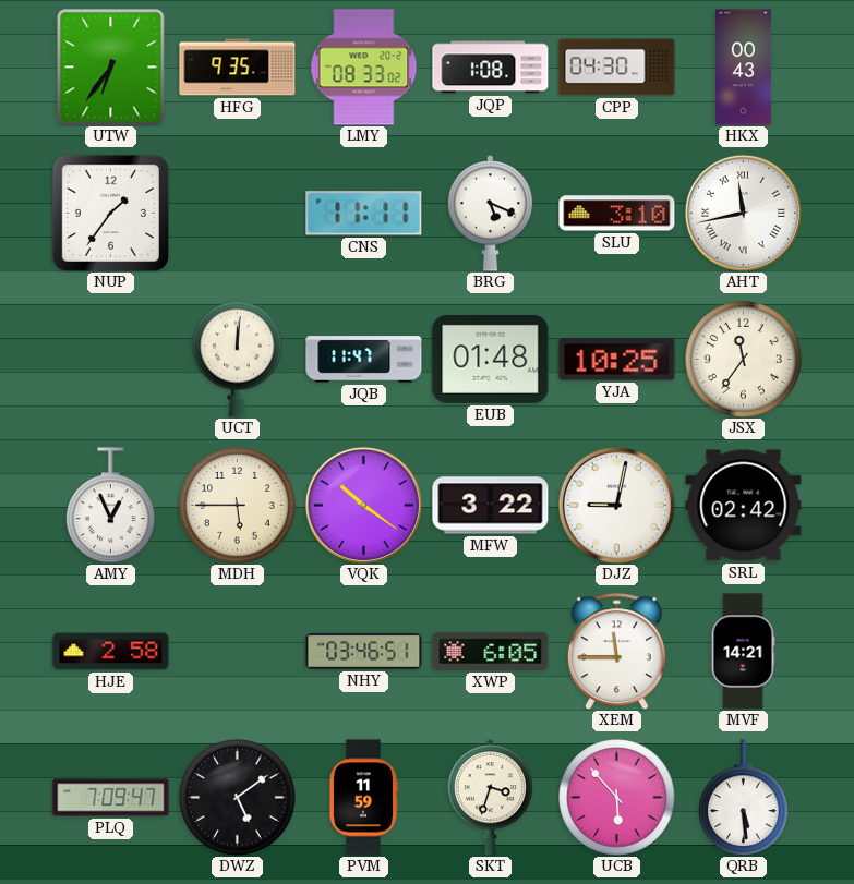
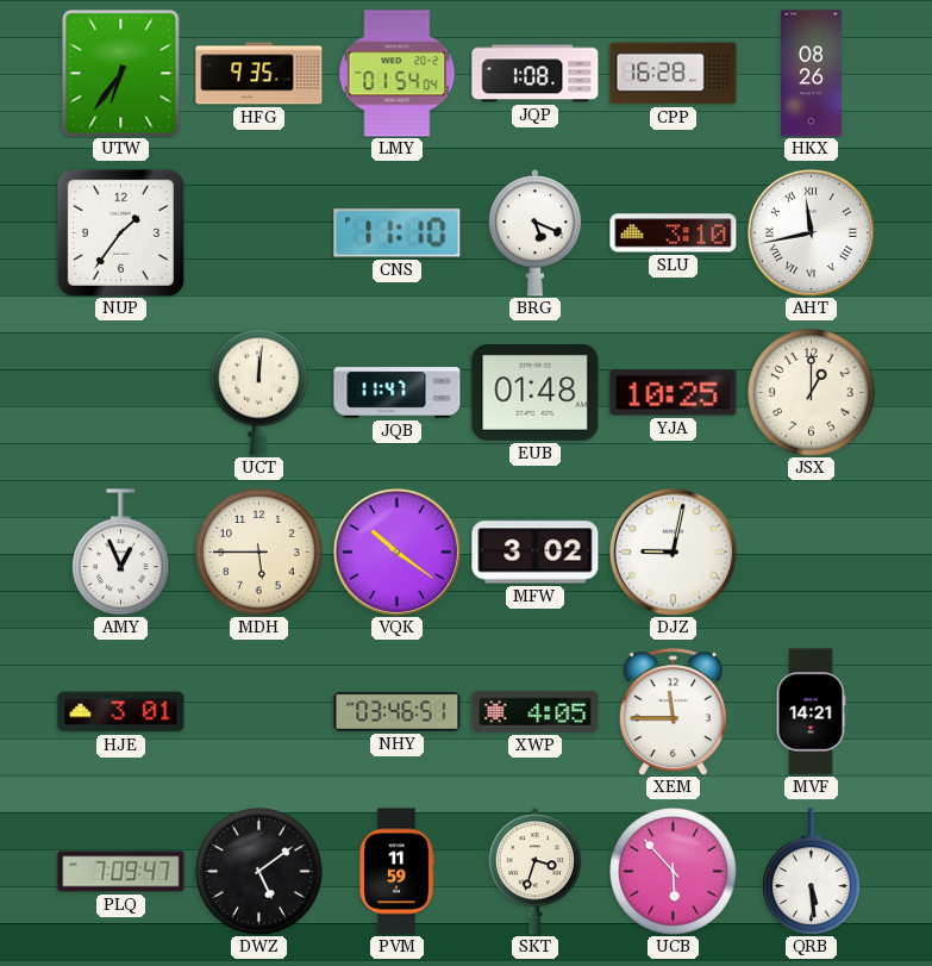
LMY: 08:33 -> 01:54 (398, 74)
CPP: 04:30 -> 16:28 (674, 74)
HKX: 00:43 -> 08:26 (811, 74)
CNS: 11:11 -> 11:10 (398, 233)
JSX: 11:36 -> 1:00 (812, 393)
MFW: 3:22 -> 3:02 (536, 553)
SRL: 02:42 -> none (744, 506)
HJE: 2:58 -> 3:01 (121, 712)
XWP: 6:05 -> 4:05 (536, 711)
